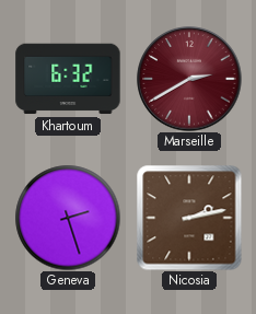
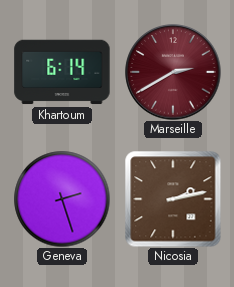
Khartoum: 6:32 -> 6:14 (62, 72)
